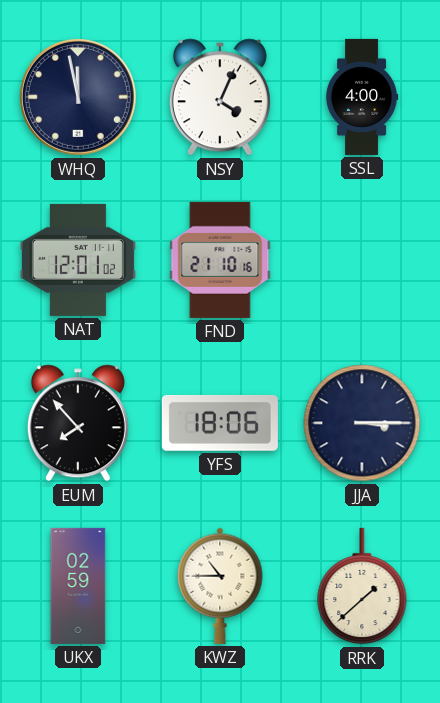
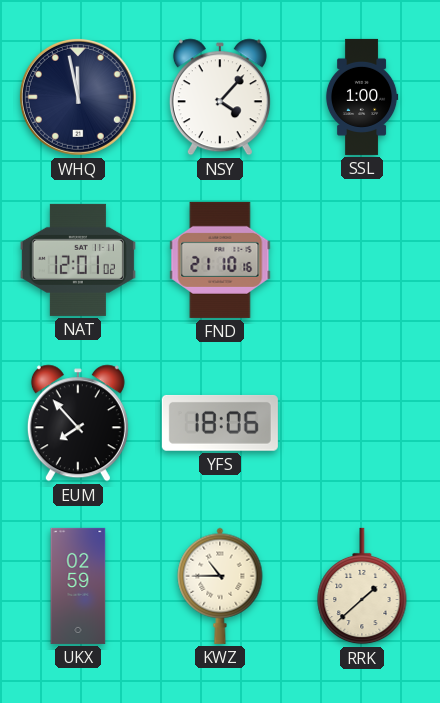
NSY: 4:04 -> 4:07 (220, 97)
SSL: 4:00 -> 1:00 (362, 97)
JJA: 3:15 -> none (362, 423)
